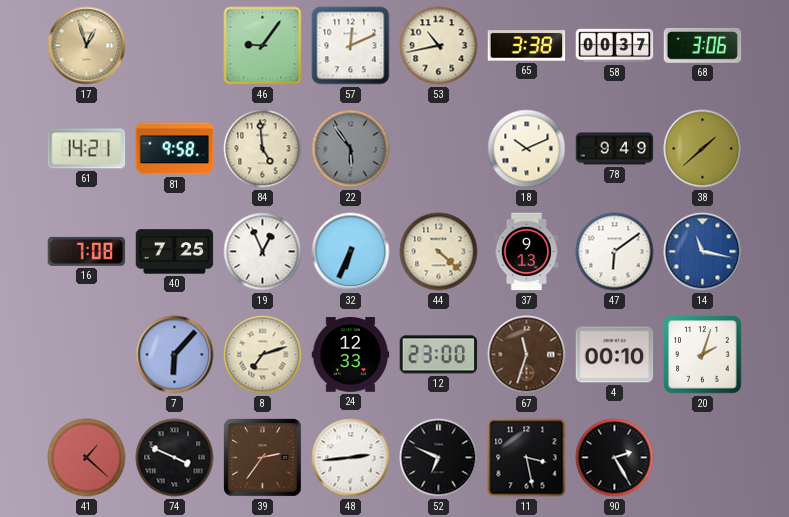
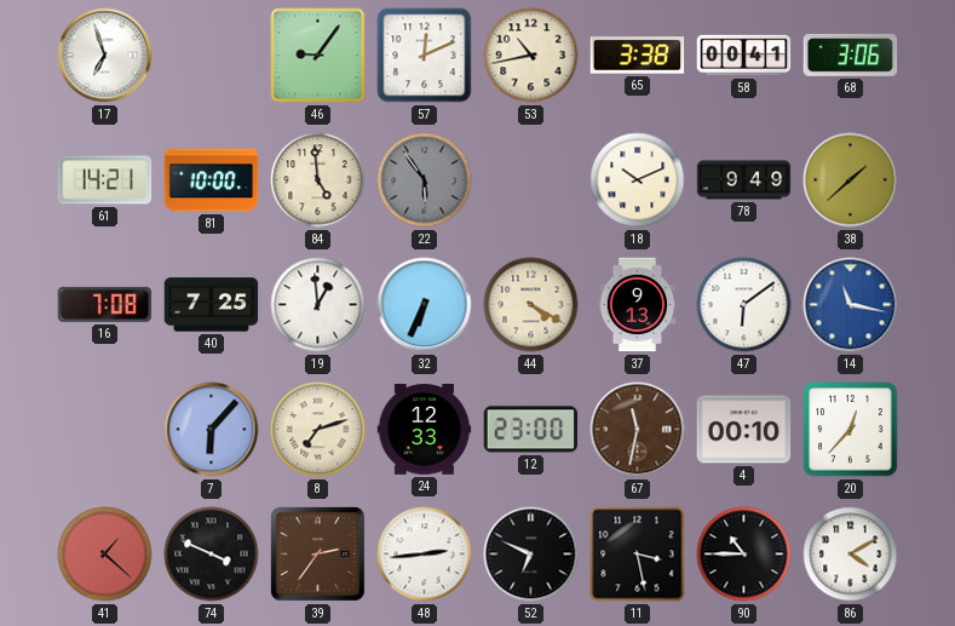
17: 12:57 -> 6:57 (105, 56)
17 dial: champagne -> white (105, 56)
58: 00:37 -> 00:41 (744, 56)
81: 9:58 -> 10:00 (212, 180)
19: 12:56 -> 12:59 (318, 305)
44: 4:22 -> 4:20 (531, 305)
67: 11:33 -> 11:32 (638, 430)
20: 2:03 -> 12:37 (851, 430)
90: 2:25 -> 10:45 (744, 555)
86: none -> 4:10 (851, 555)
